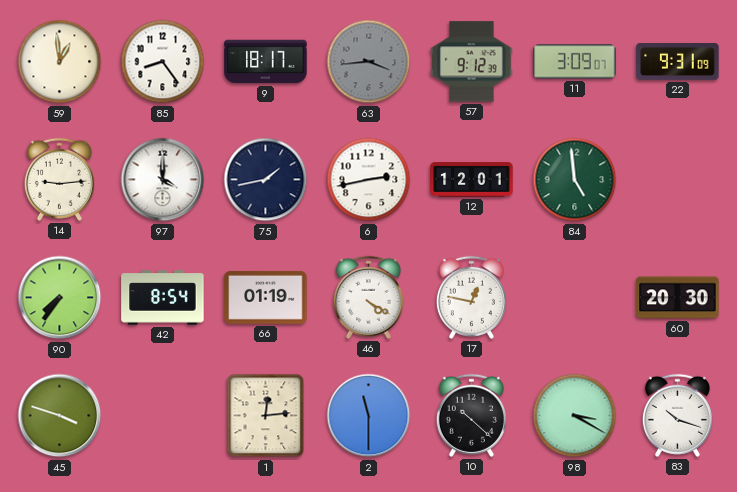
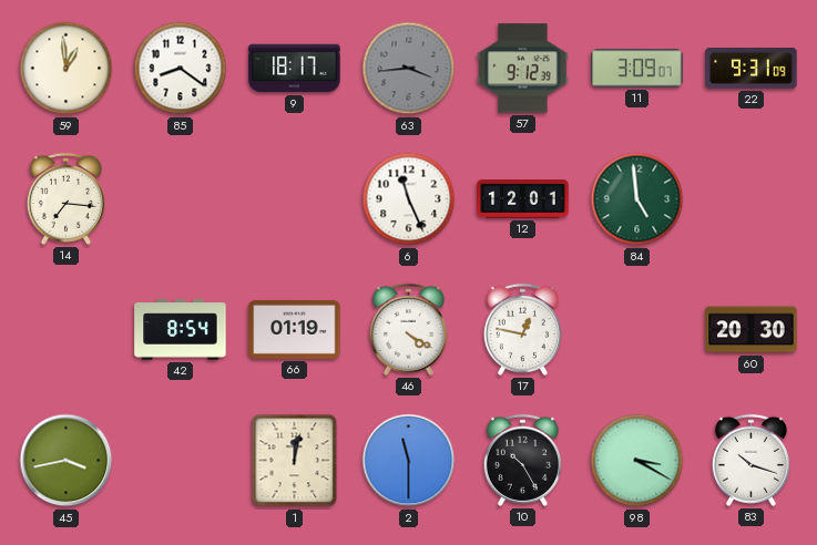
85: 8:24 -> 8:21 (181, 69)
14: 9:14 -> 7:16 (65, 198)
97: 4:00 -> none (163, 180)
75: 1:43 -> none (266, 180)
6: 2:43 -> 11:26 (409, 199)
90: 7:36 -> none (60, 298)
45: 3:48 -> 3:43 (67, 461)
1: 12:14 -> 12:02 (295, 461)
10: 10:22 -> 10:25 (522, 460)
